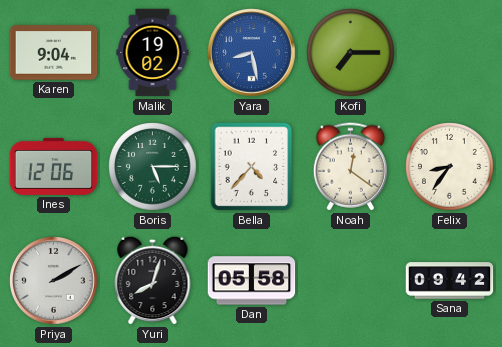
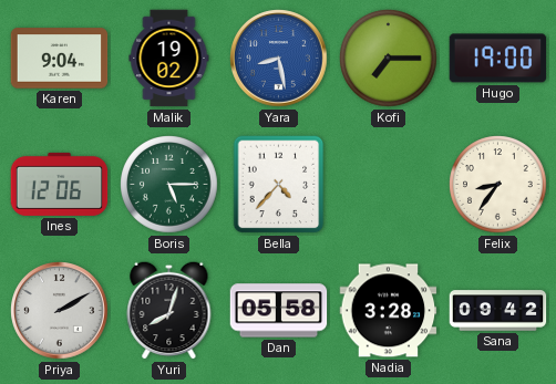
Hugo: none -> 19:00 (498, 59)
Noah: 12:21 -> none (350, 167)
Nadia: none -> 3:28 (389, 311)
